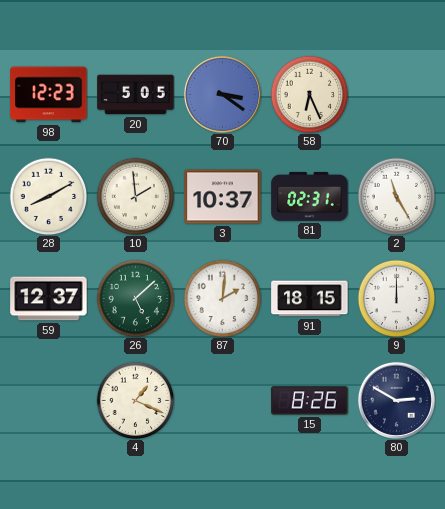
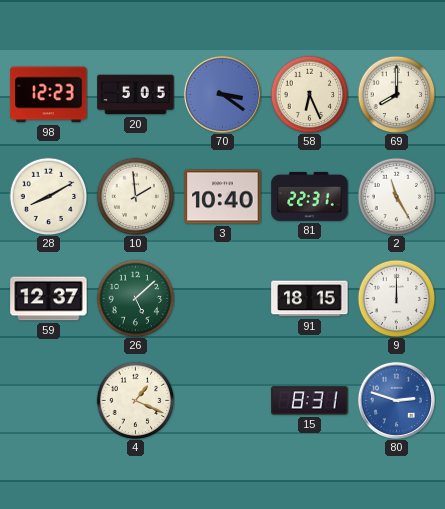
69: none -> 8:00 (396, 94)
3: 10:37 -> 10:40 (223, 197)
81: 02:31 -> 22:31 (310, 196)
87: 2:01 -> none (222, 298)
15: 8:26 -> 8:31 (310, 401)
80: 2:50 -> 2:48 (396, 400)
80 dial: navy -> blue (396, 400)
